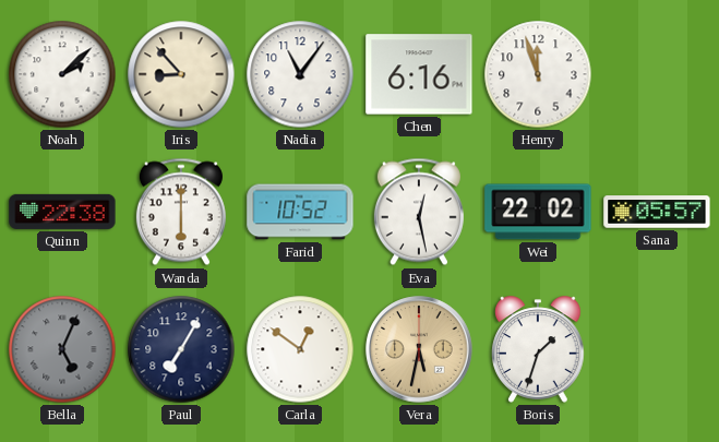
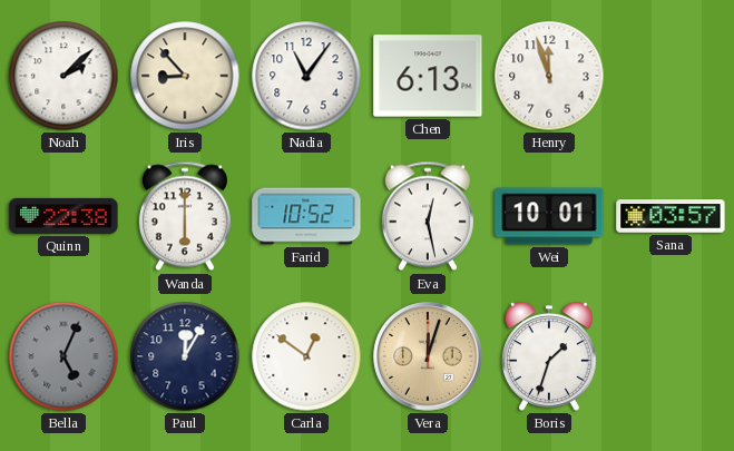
Chen: 6:16 -> 6:13 (428, 76)
Wei: 22:02 -> 10:01 (549, 216)
Sana: 05:57 -> 03:57 (671, 216)
Paul: 7:05 -> 12:05 (185, 356)
Vera: 5:32 -> 12:03 (428, 356)
